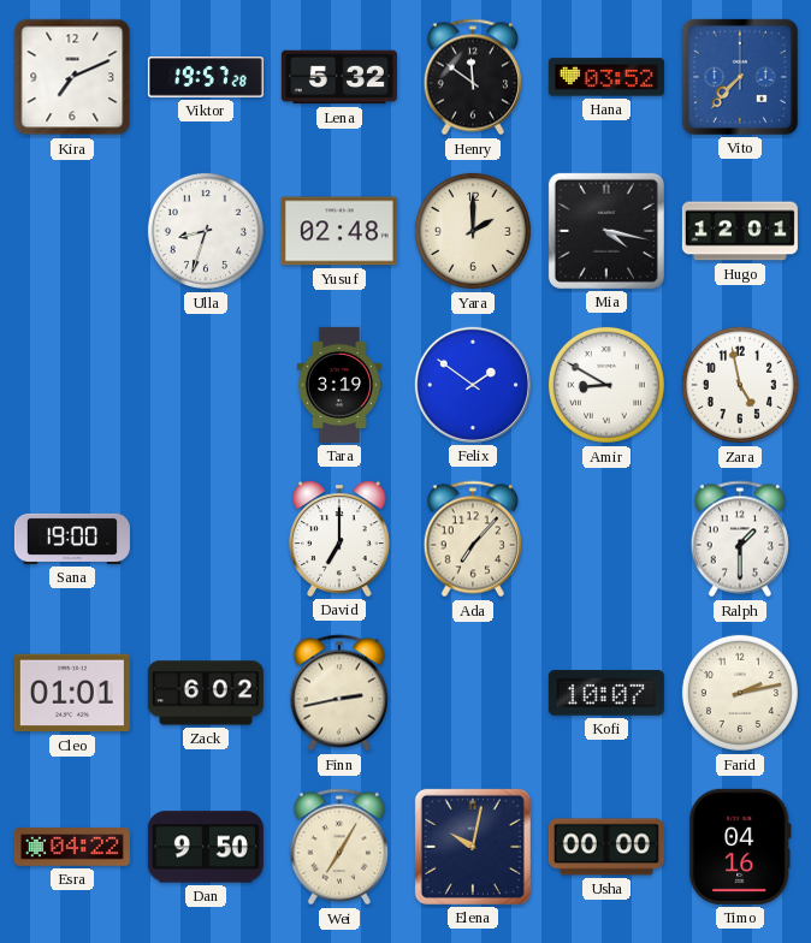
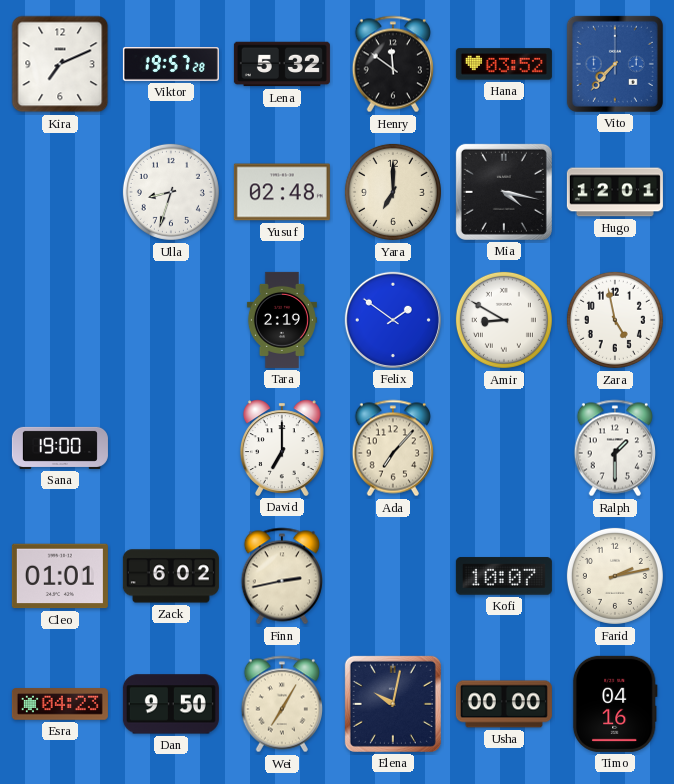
Yara: 2:00 -> 7:00 (393, 192)
Tara: 3:19 -> 2:19 (282, 320)
Esra: 04:22 -> 04:23 (60, 704)
